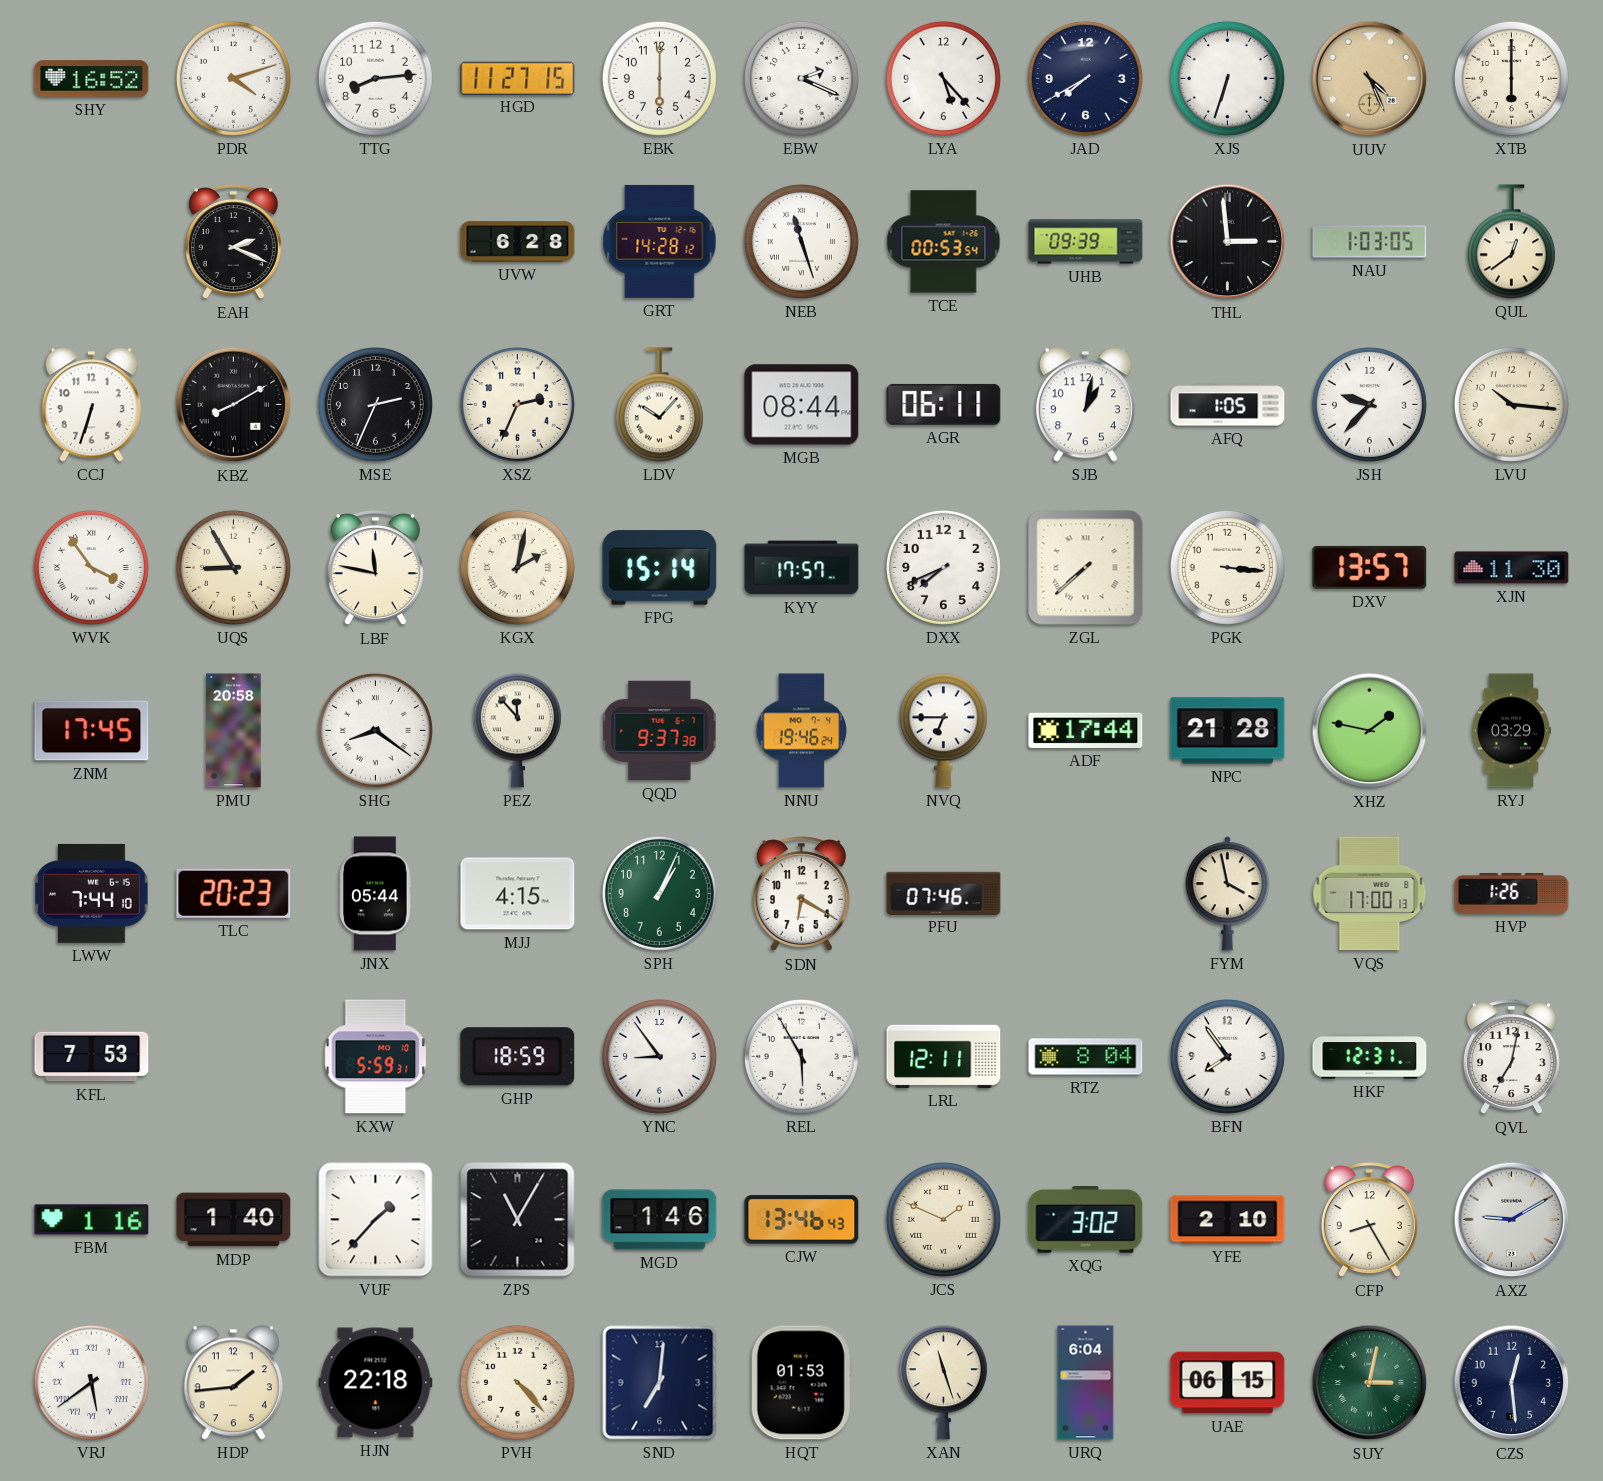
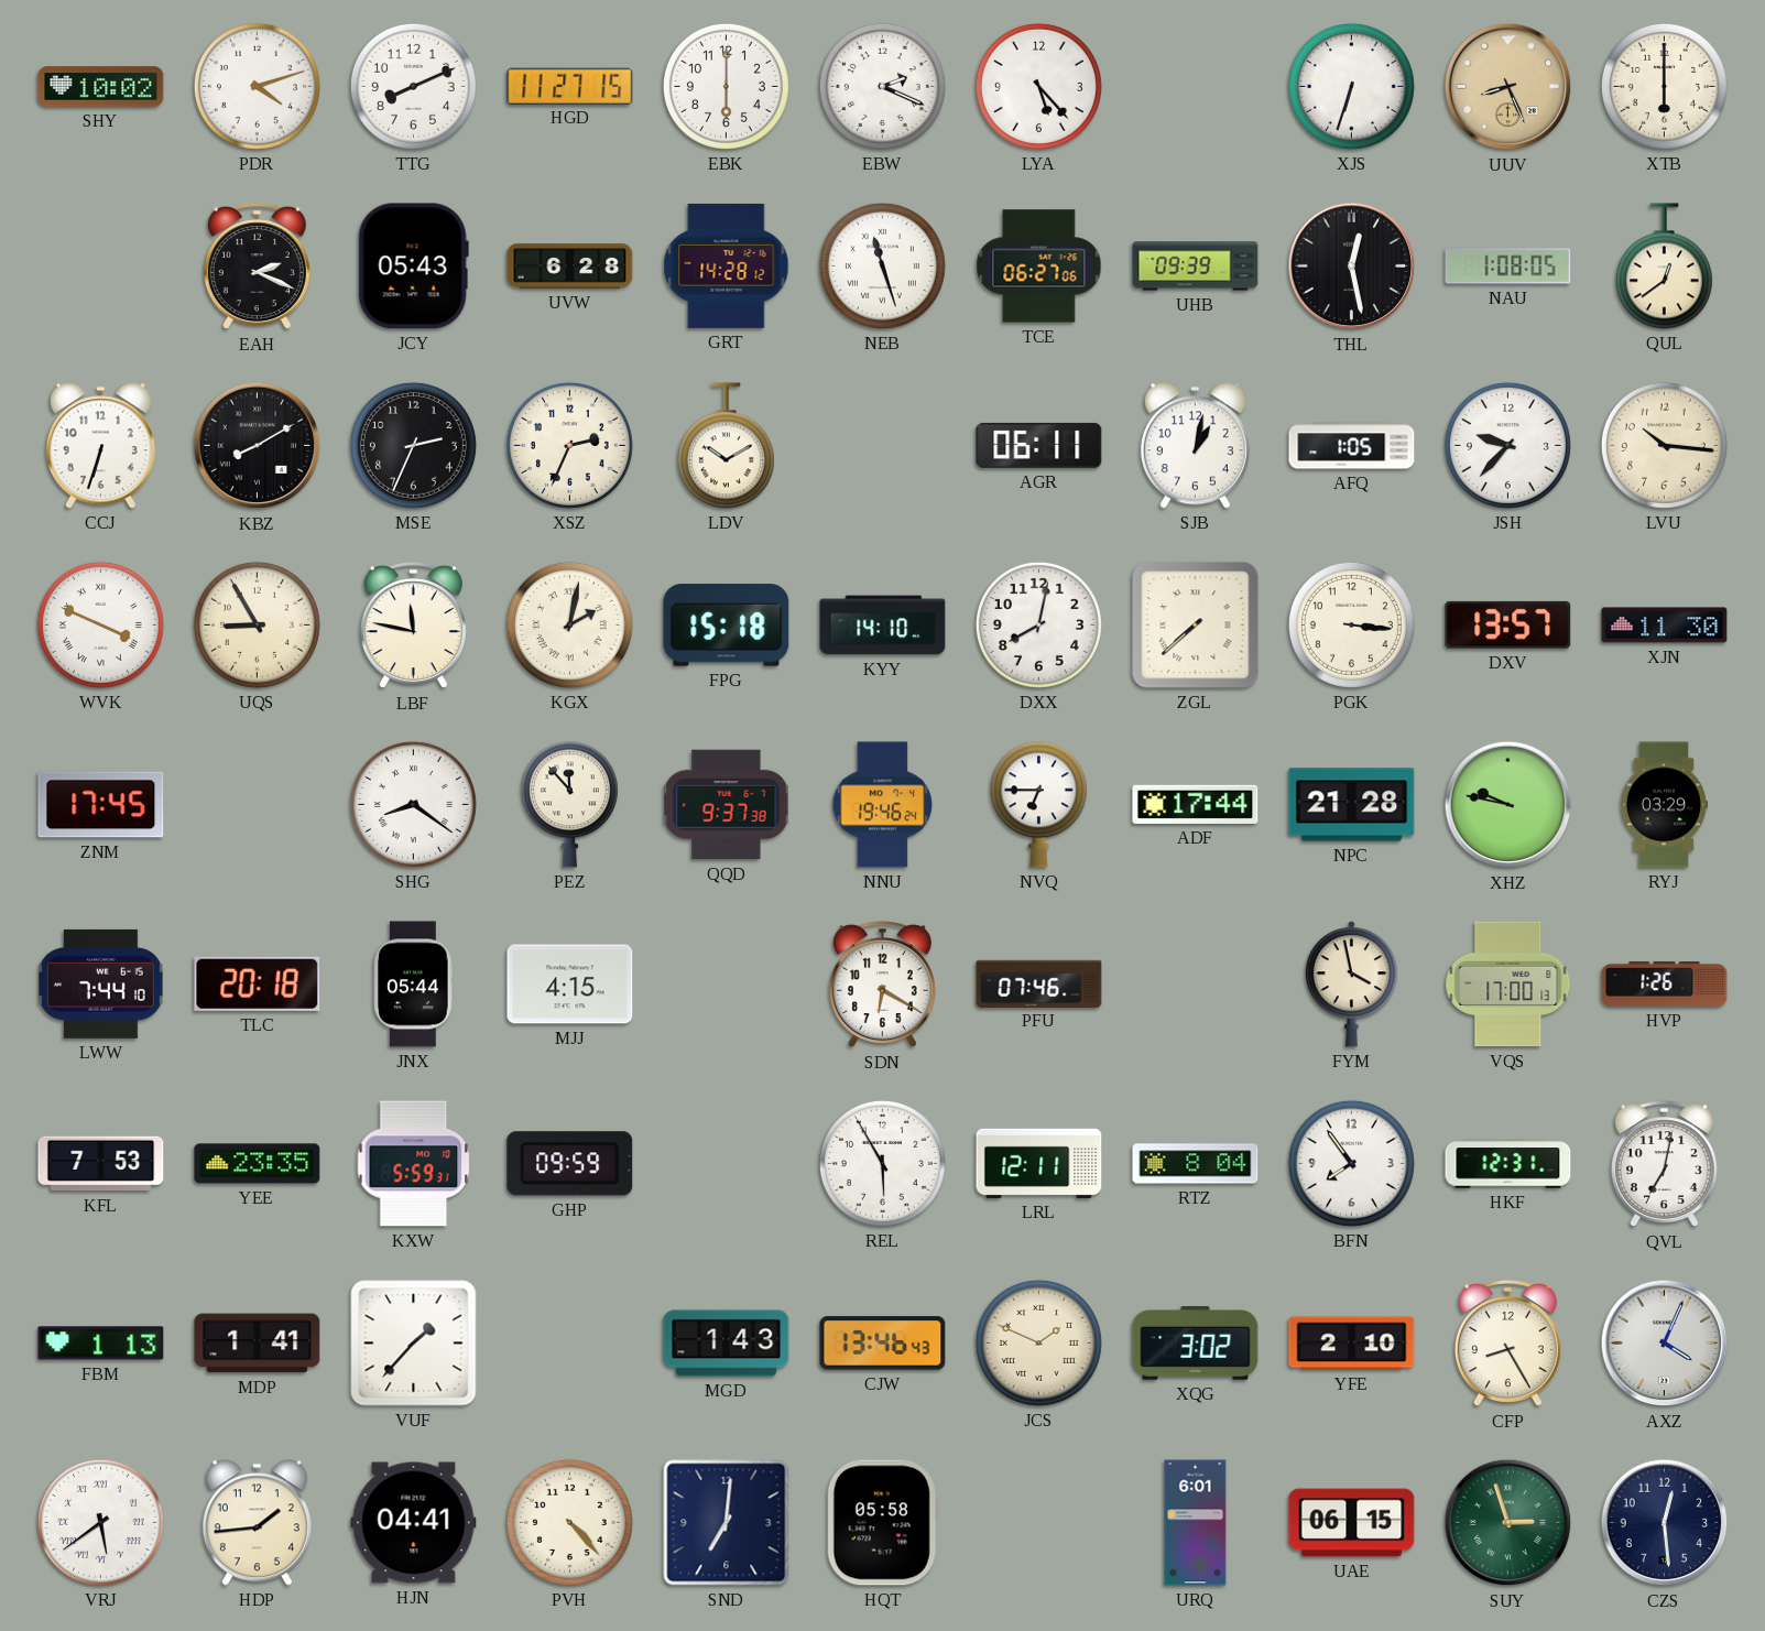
SHY: 16:52 -> 10:02 (101, 87)
TTG: 8:14 -> 8:11 (413, 86)
JAD: 7:40 -> none (1085, 78)
UUV: 4:26 -> 8:26 (1508, 87)
JCY: none -> 05:43 (413, 267)
TCE: 00:53 -> 06:27 (1039, 267)
THL: 2:59 -> 12:28 (1352, 267)
NAU: 1:03 -> 1:08 (1508, 267)
LDV: 10:07 -> 10:10 (726, 446)
MGB: 08:44 -> none (802, 405)
WVK: 3:54 -> 3:49 (100, 624)
FPG: 15:14 -> 15:18 (727, 626)
KYY: 17:57 -> 14:10 (883, 626)
DXX: 7:41 -> 8:02 (1038, 624)
PMU: 20:58 -> none (234, 731)
XHZ: 1:47 -> 9:47 (1508, 805)
TLC: 20:23 -> 20:18 (258, 983)
SPH: 1:04 -> none (659, 893)
YEE: none -> 23:35 (258, 1164)
GHP: 18:59 -> 09:59 (570, 1164)
YNC: 8:54 -> none (659, 1056)
FBM: 1:16 -> 1:13 (101, 1344)
MDP: 1:40 -> 1:41 (258, 1344)
ZPS: 11:05 -> none (518, 1220)
MGD: 1:46 -> 1:43 (727, 1344)
AXZ: 9:10 -> 4:04 (1665, 1344)
HJN: 22:18 -> 04:41 (414, 1523)
HQT: 01:53 -> 05:58 (882, 1523)
XAN: 11:27 -> none (943, 1383)
URQ: 6:04 -> 6:01 (1196, 1523)
SUY: 3:02 -> 2:57 (1508, 1523)
